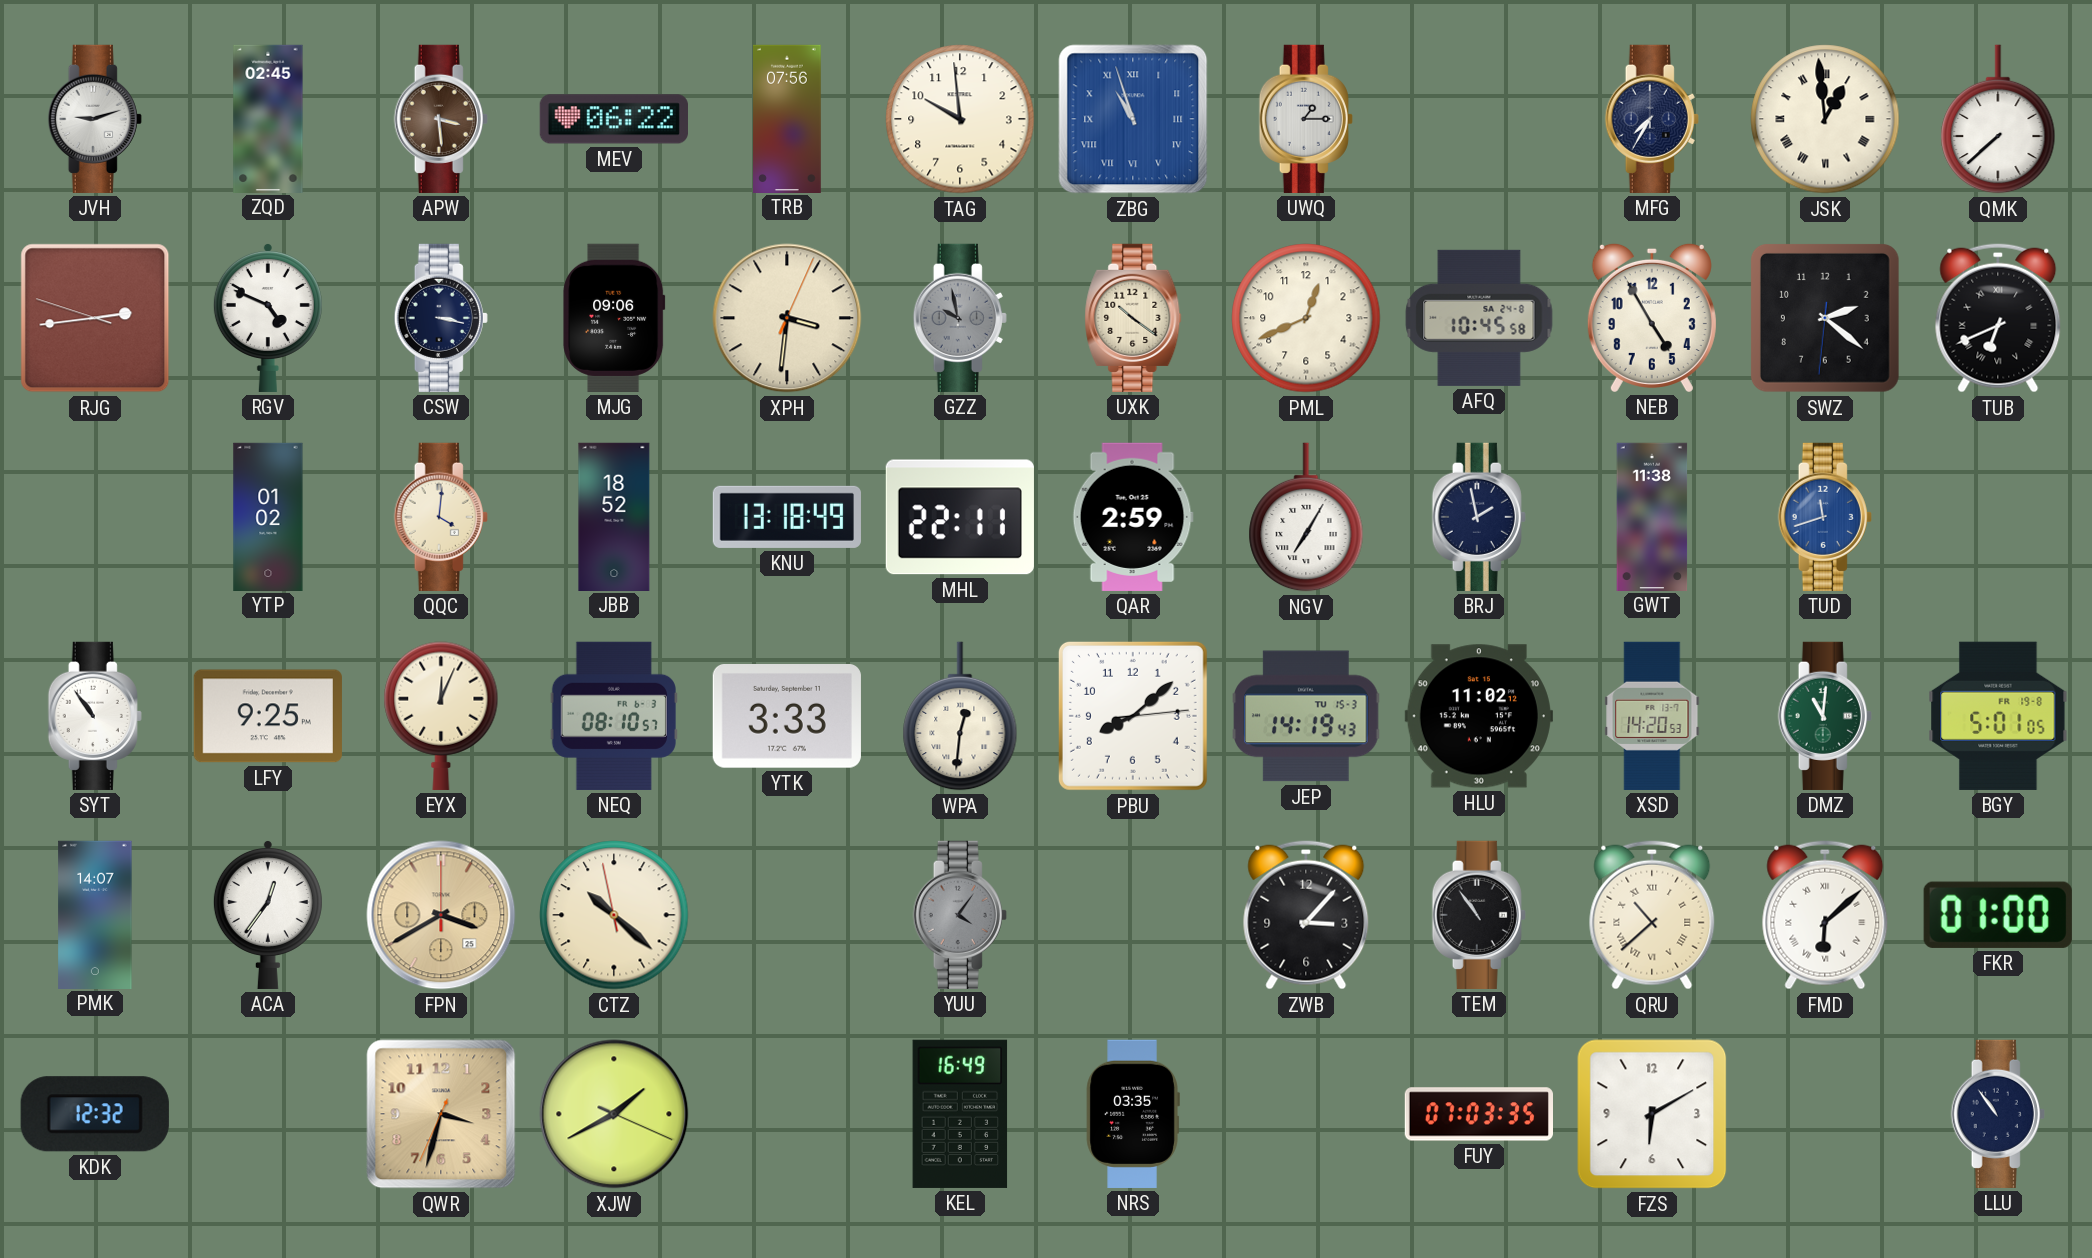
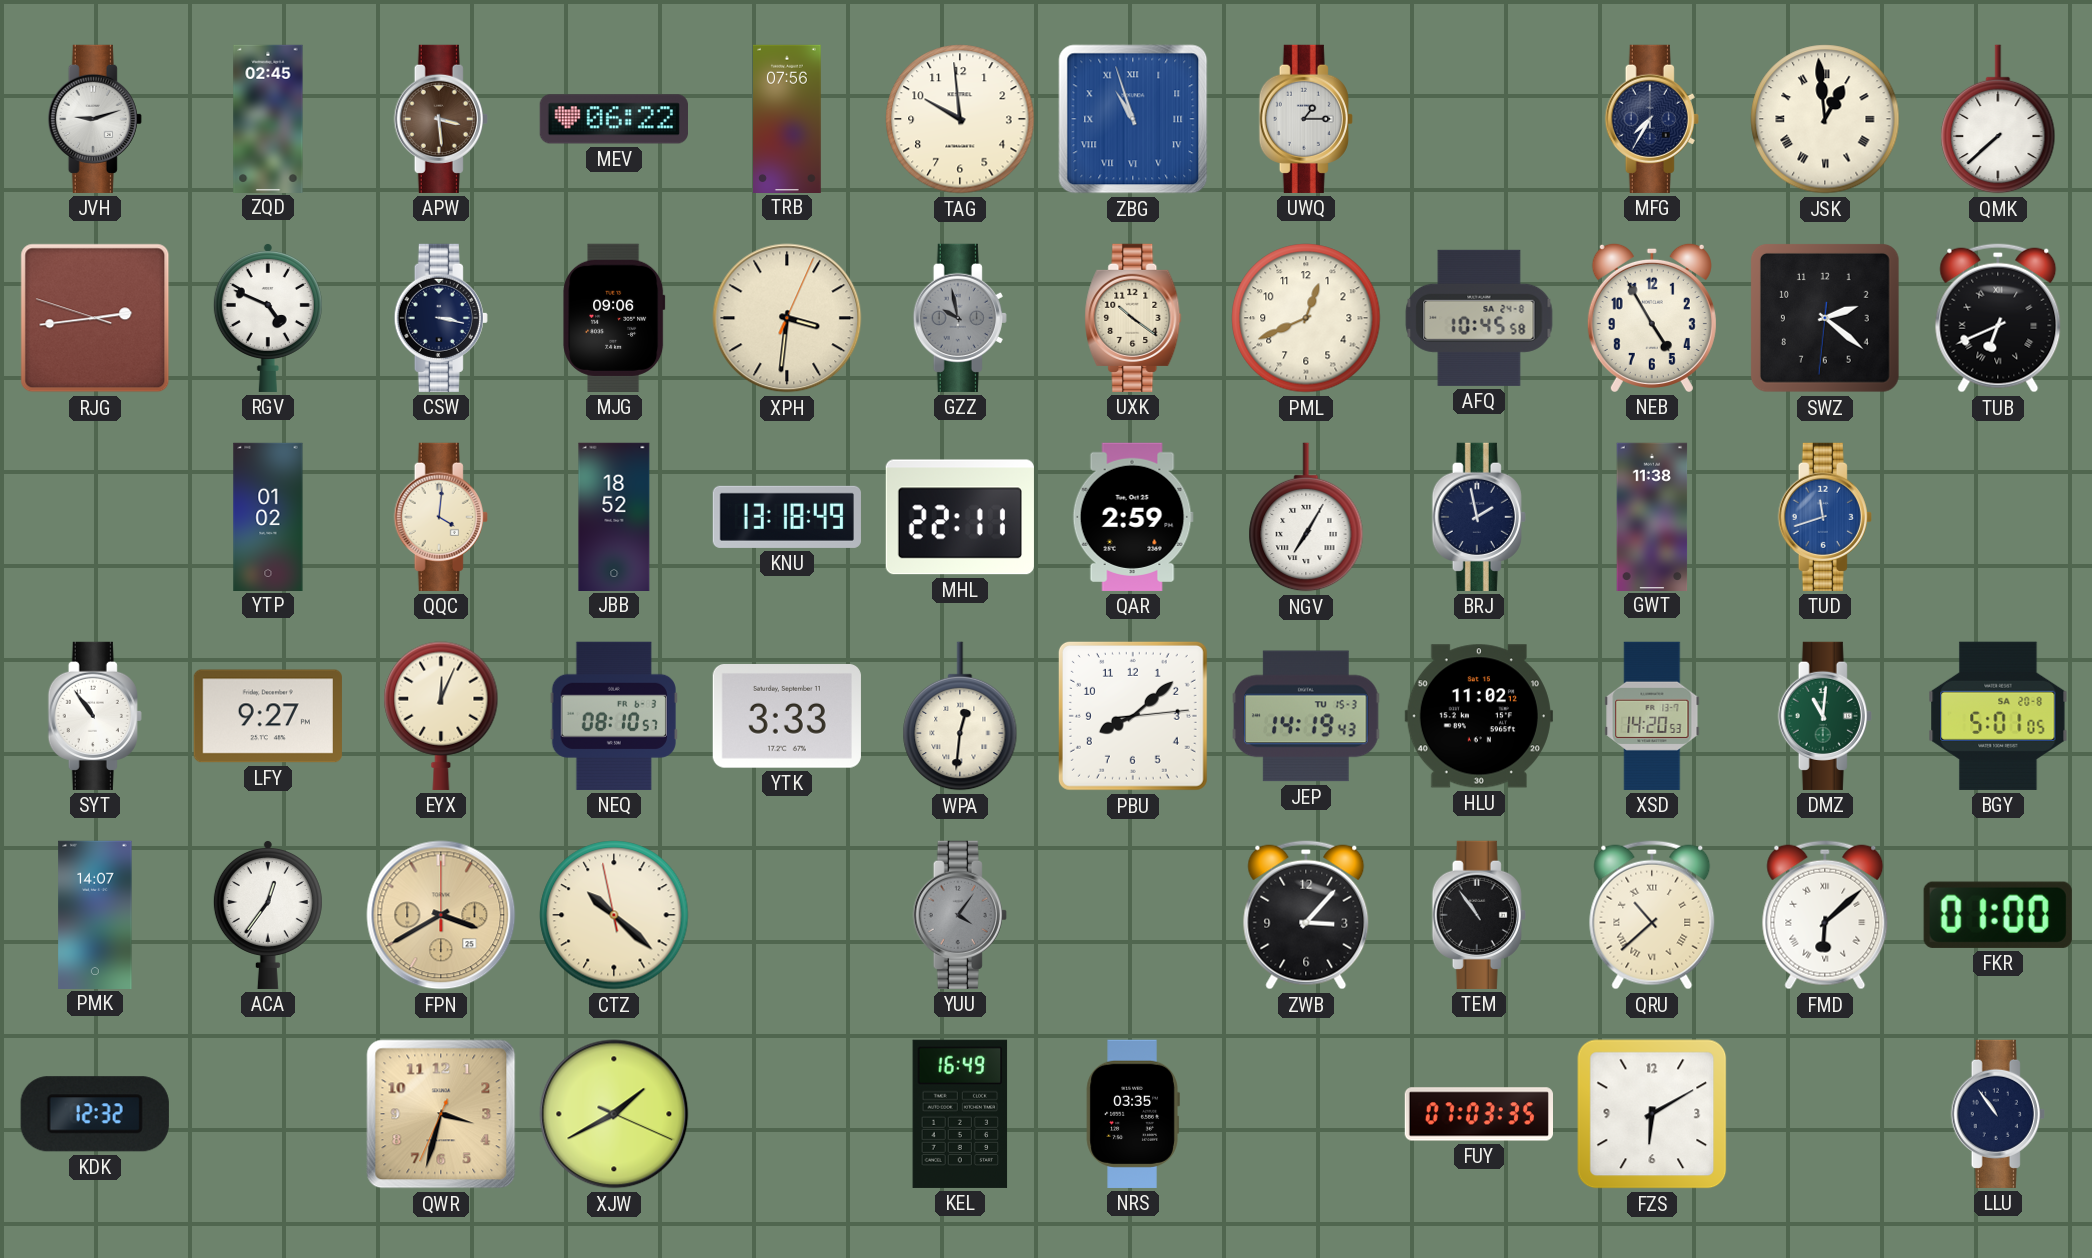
LFY: 9:25 -> 9:27 (268, 716)
BGY date: FR 19-8 -> SA 20-8 (1998, 716)
